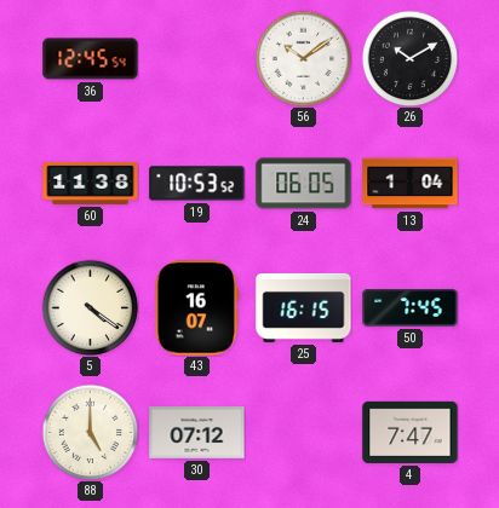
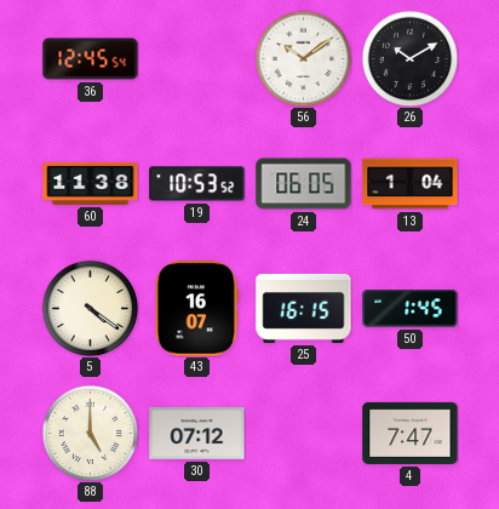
50: 7:45 -> 1:45 (411, 309)
